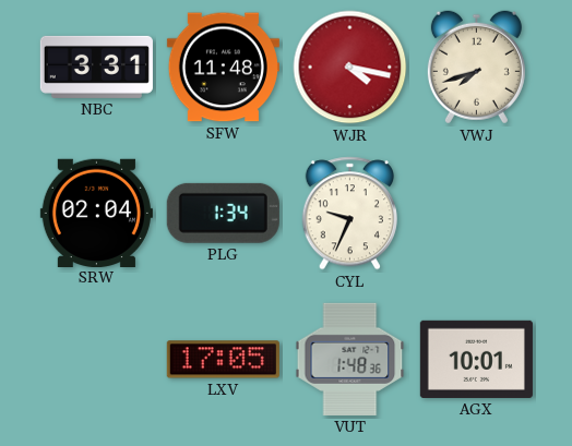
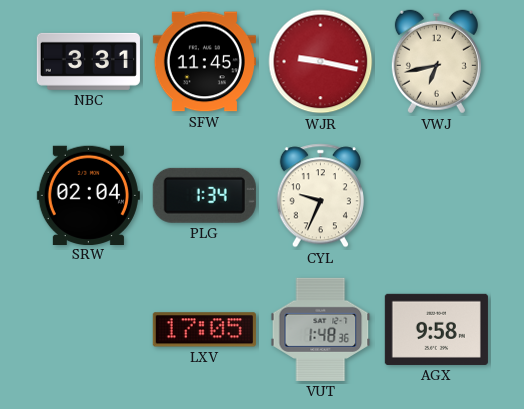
SFW: 11:48 -> 11:45 (204, 62)
WJR: 4:17 -> 9:17 (321, 62)
VWJ: 7:42 -> 6:43 (436, 62)
AGX: 10:01 -> 9:58 (436, 329)
